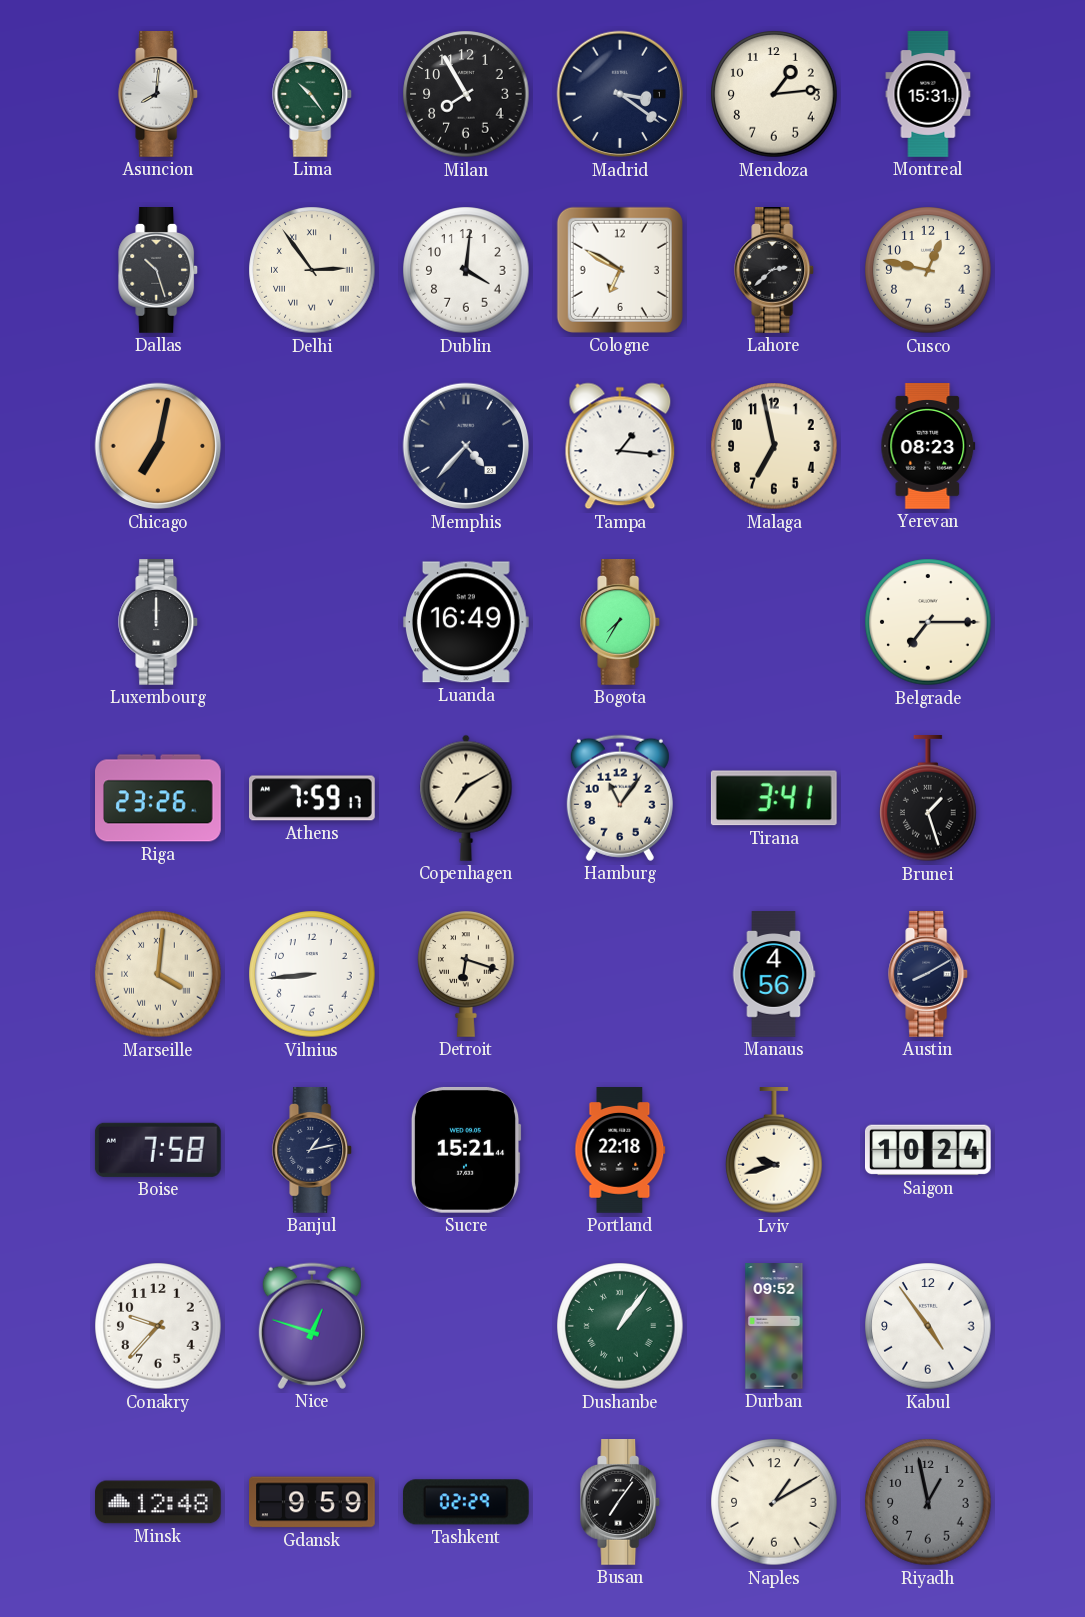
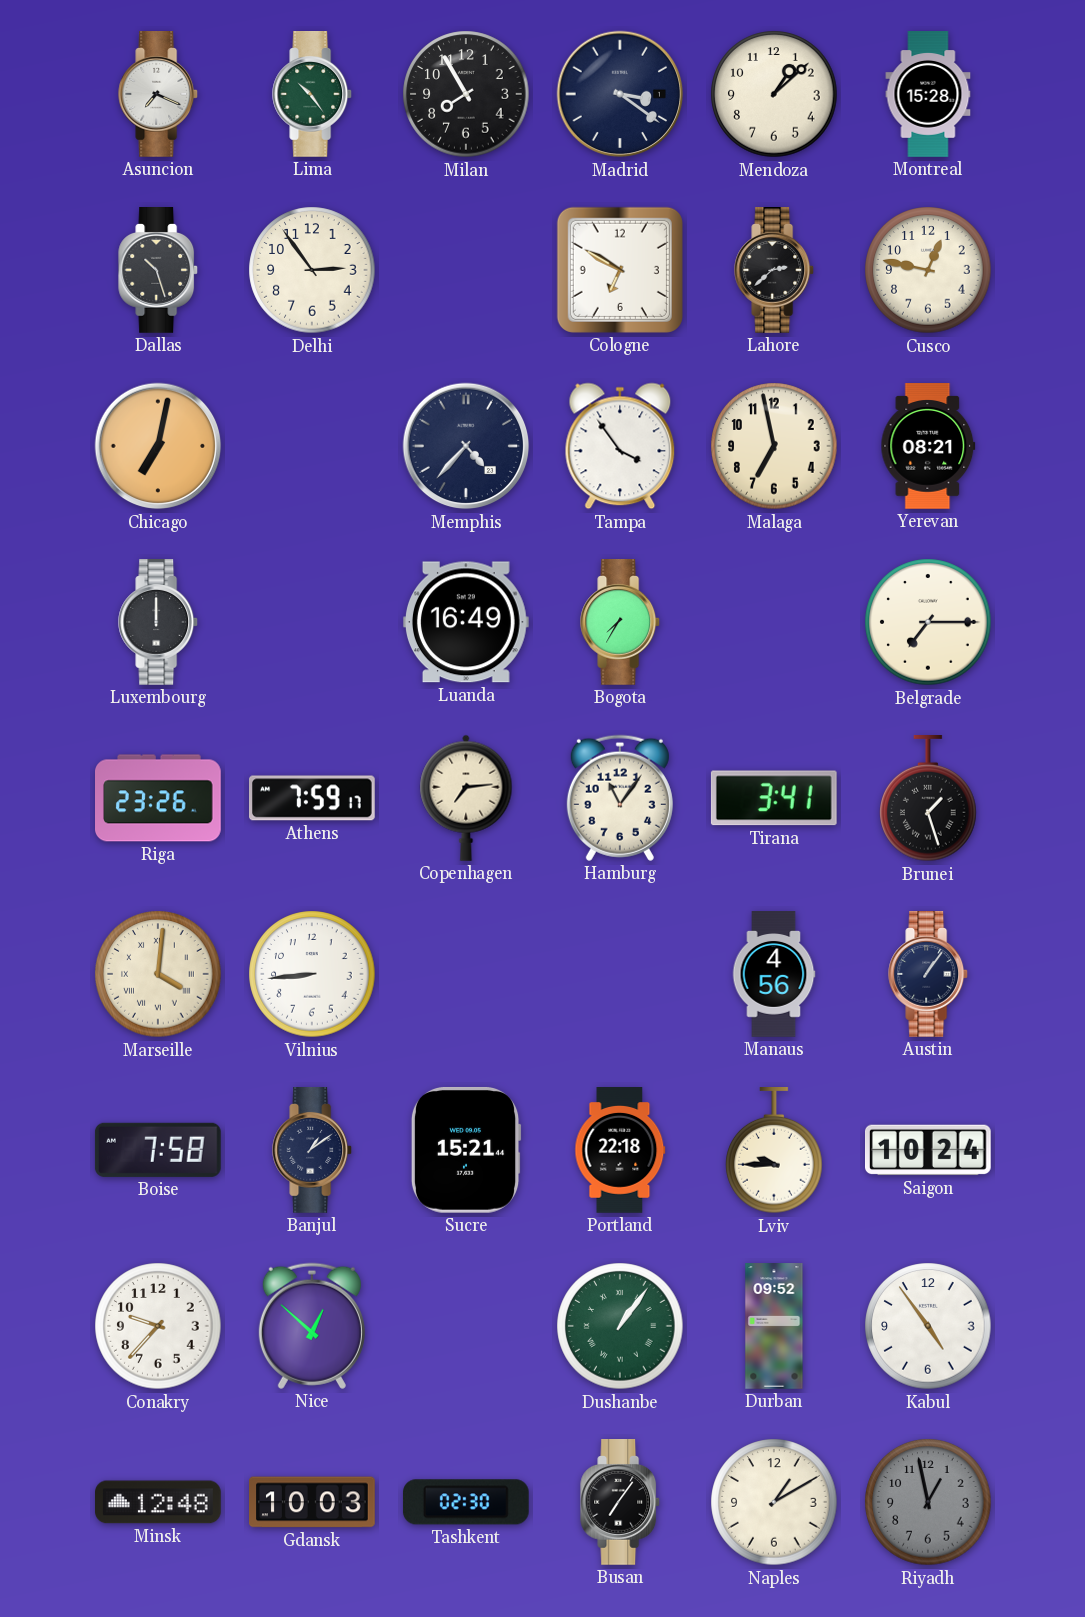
Asuncion: 8:01 -> 7:19 (159, 95)
Mendoza: 1:14 -> 1:08 (774, 94)
Montreal: 15:31 -> 15:28 (928, 94)
Delhi numerals: Roman -> Arabic (312, 270)
Dublin: 4:01 -> none (466, 270)
Tampa: 1:16 -> 3:54 (620, 446)
Yerevan: 08:23 -> 08:21 (928, 447)
Copenhagen: 7:10 -> 7:14 (466, 798)
Detroit: 6:18 -> none (466, 974)
Austin: 8:10 -> 1:06 (929, 975)
Banjul: 1:13 -> 1:09 (313, 1151)
Lviv: 9:42 -> 9:45 (774, 1151)
Nice: 12:48 -> 12:52 (312, 1326)
Gdansk: 9:59 -> 10:03 (313, 1502)
Tashkent: 02:29 -> 02:30 (466, 1502)
